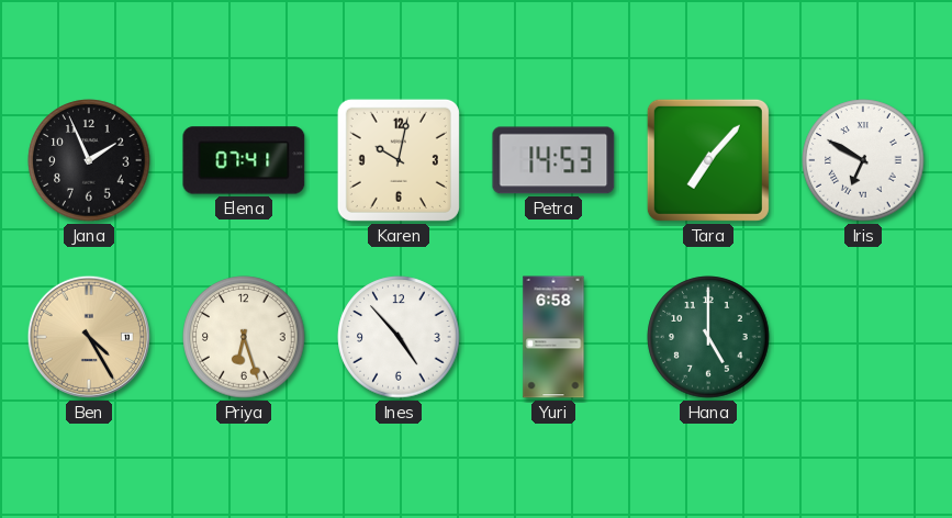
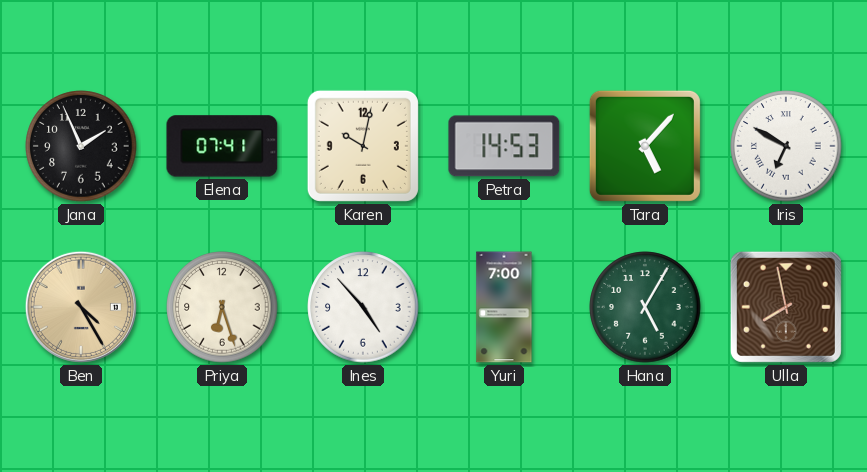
Tara: 7:07 -> 5:07 (645, 146)
Yuri: 6:58 -> 7:00 (504, 307)
Hana: 5:00 -> 5:05 (645, 307)
Ulla: none -> 7:58 (786, 307)
